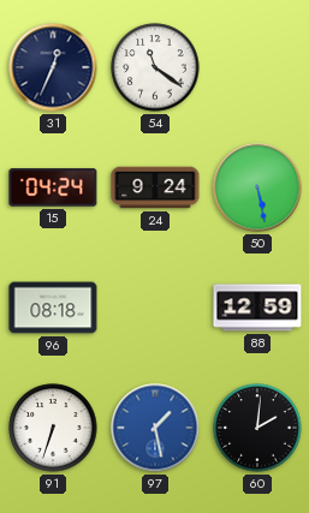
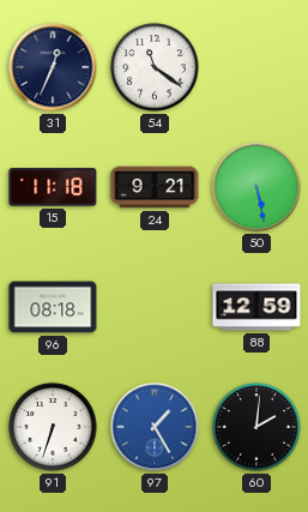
15: 04:24 -> 11:18 (53, 187)
24: 9:24 -> 9:21 (155, 187)
97: 1:28 -> 1:25 (155, 427)
